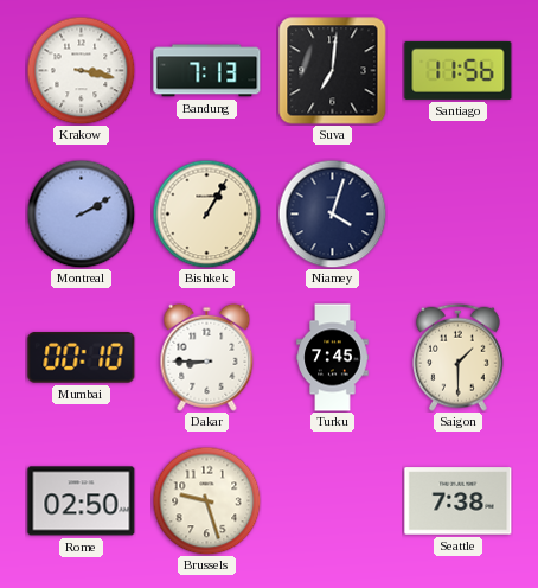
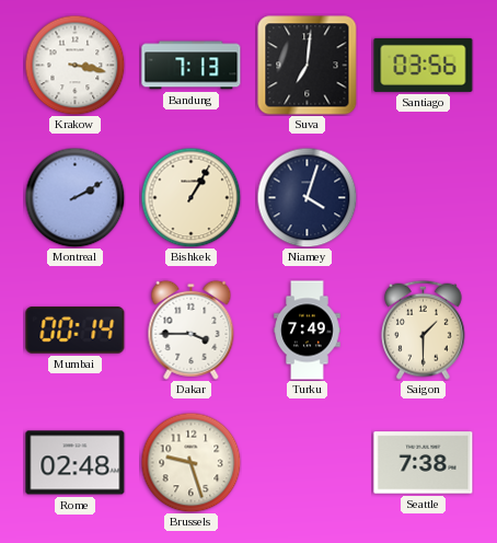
Santiago: 11:56 -> 03:56 (424, 65)
Mumbai: 00:10 -> 00:14 (76, 331)
Dakar: 8:45 -> 3:45 (192, 330)
Turku: 7:45 -> 7:49 (308, 331)
Rome: 02:50 -> 02:48 (76, 463)
